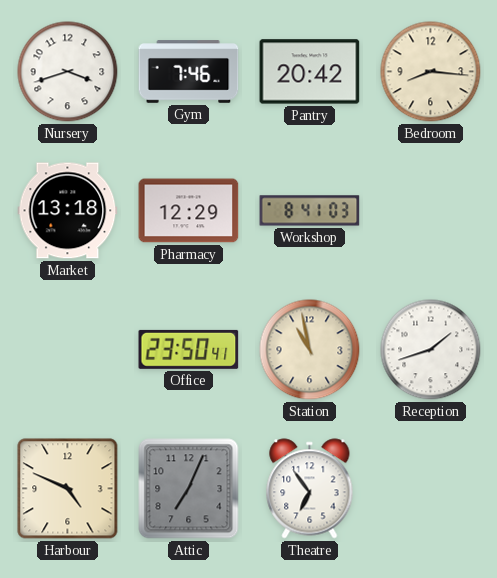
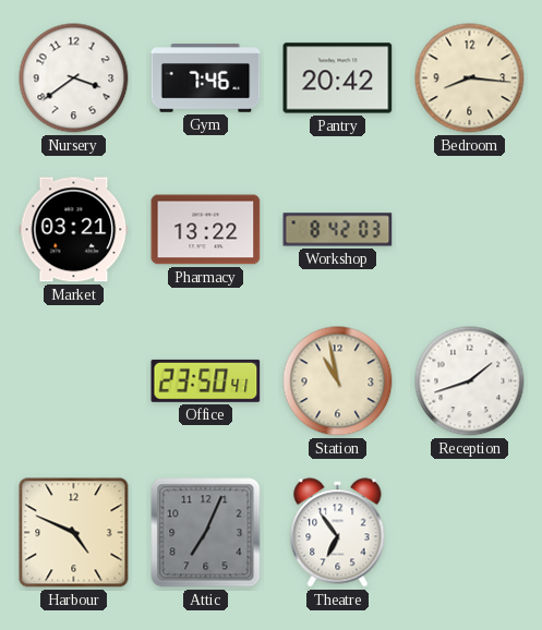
Nursery: 3:42 -> 3:39 (74, 78)
Market: 13:18 -> 03:21 (74, 230)
Pharmacy: 12:29 -> 13:22 (206, 230)
Workshop: 8:41 -> 8:42 (338, 230)
